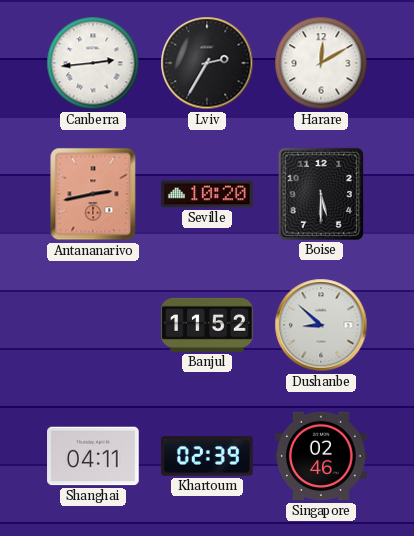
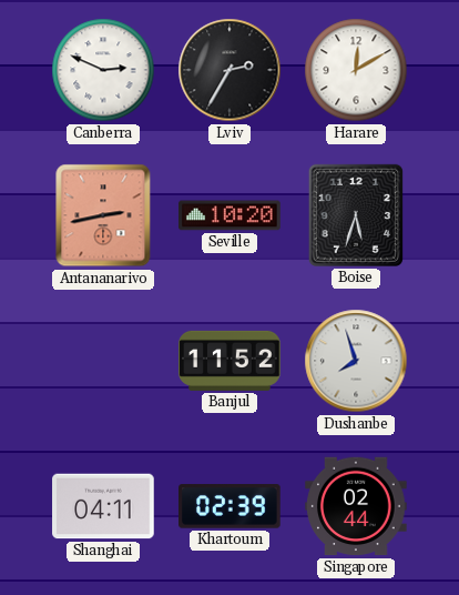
Canberra: 2:44 -> 2:49 (103, 70)
Boise: 5:30 -> 5:33 (356, 215)
Dushanbe: 8:52 -> 7:57 (356, 361)
Singapore: 02:46 -> 02:44 (356, 506)
